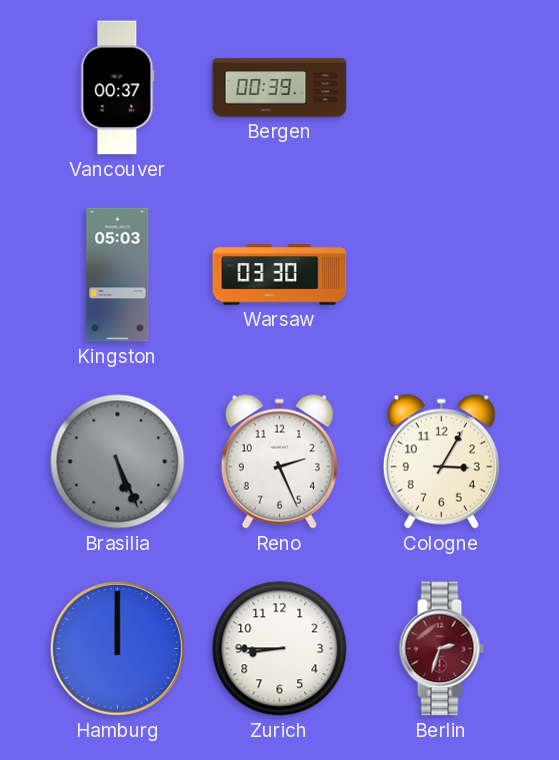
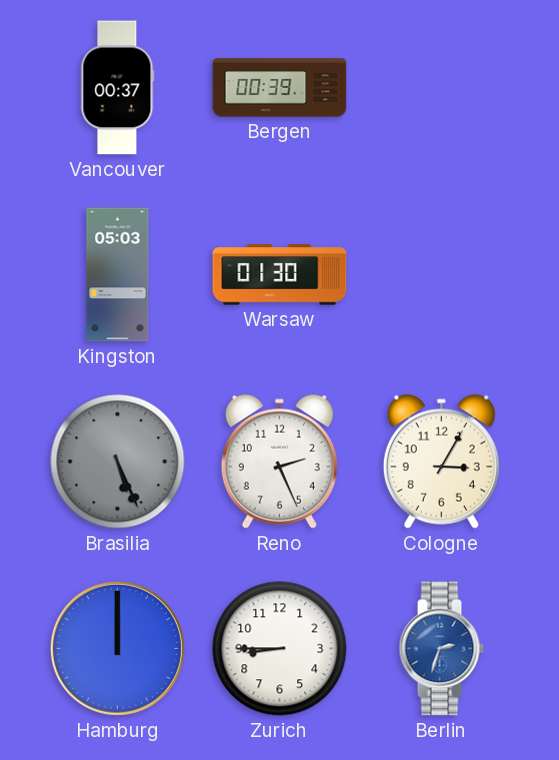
Warsaw: 03:30 -> 01:30 (280, 275)
Berlin dial: burgundy -> blue (441, 649)
